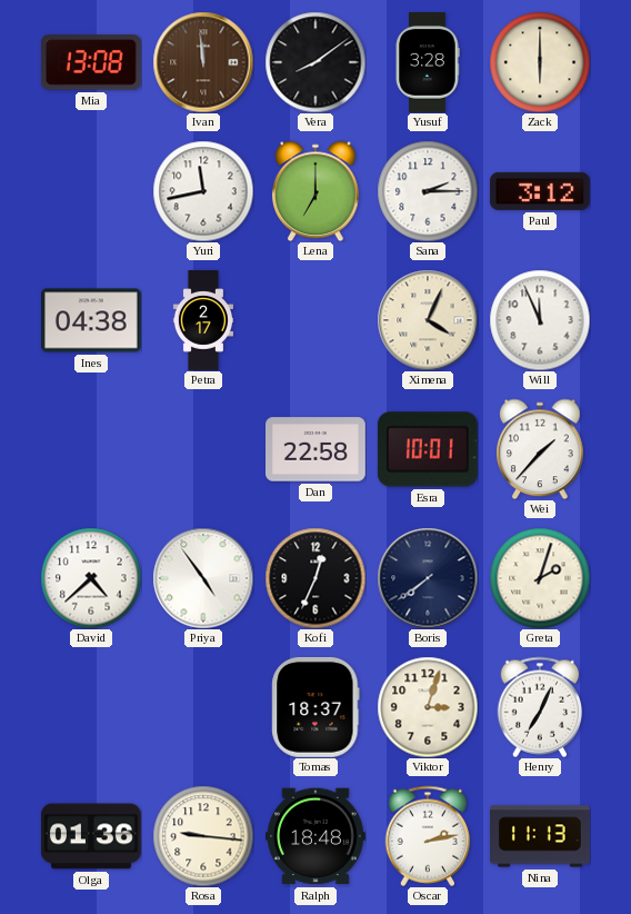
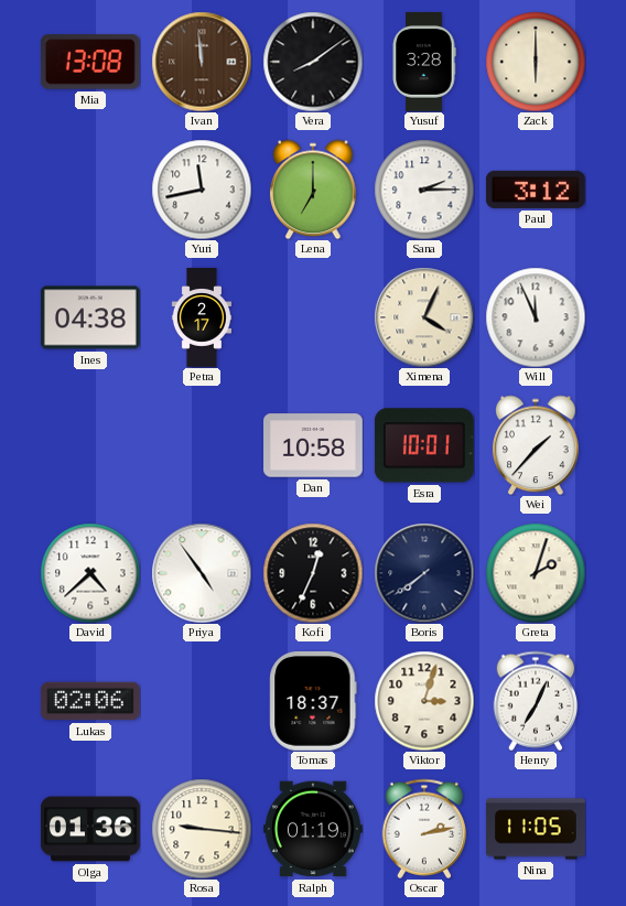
Dan: 22:58 -> 10:58 (314, 445)
Lukas: none -> 02:06 (90, 701)
Ralph: 18:48 -> 01:19 (314, 829)
Nina: 11:13 -> 11:05 (537, 829)
